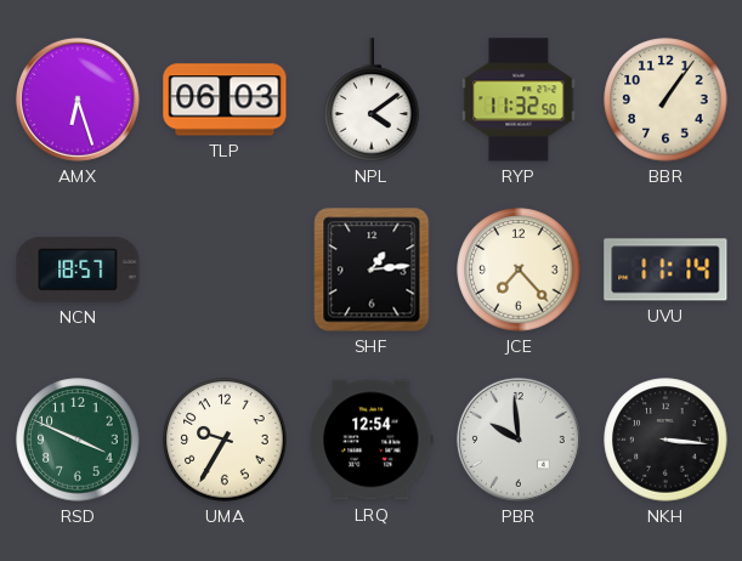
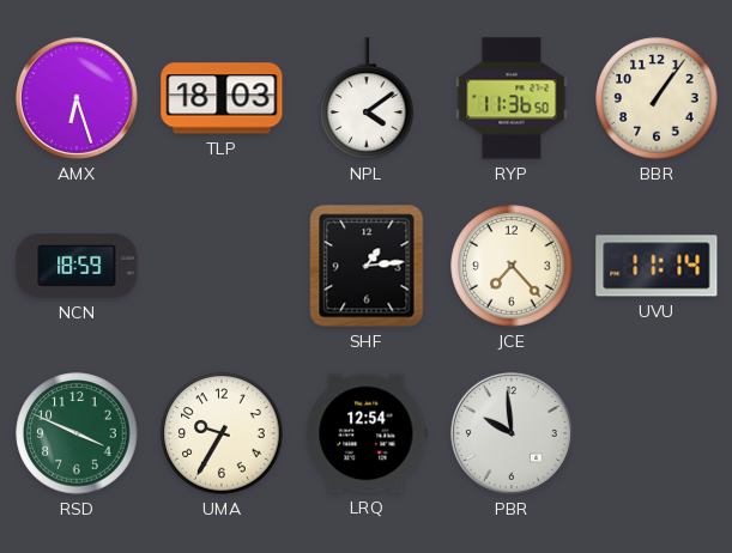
TLP: 06:03 -> 18:03 (222, 98)
RYP: 11:32 -> 11:36 (512, 98)
NCN: 18:57 -> 18:59 (77, 266)
NKH: 3:16 -> none (665, 440)
